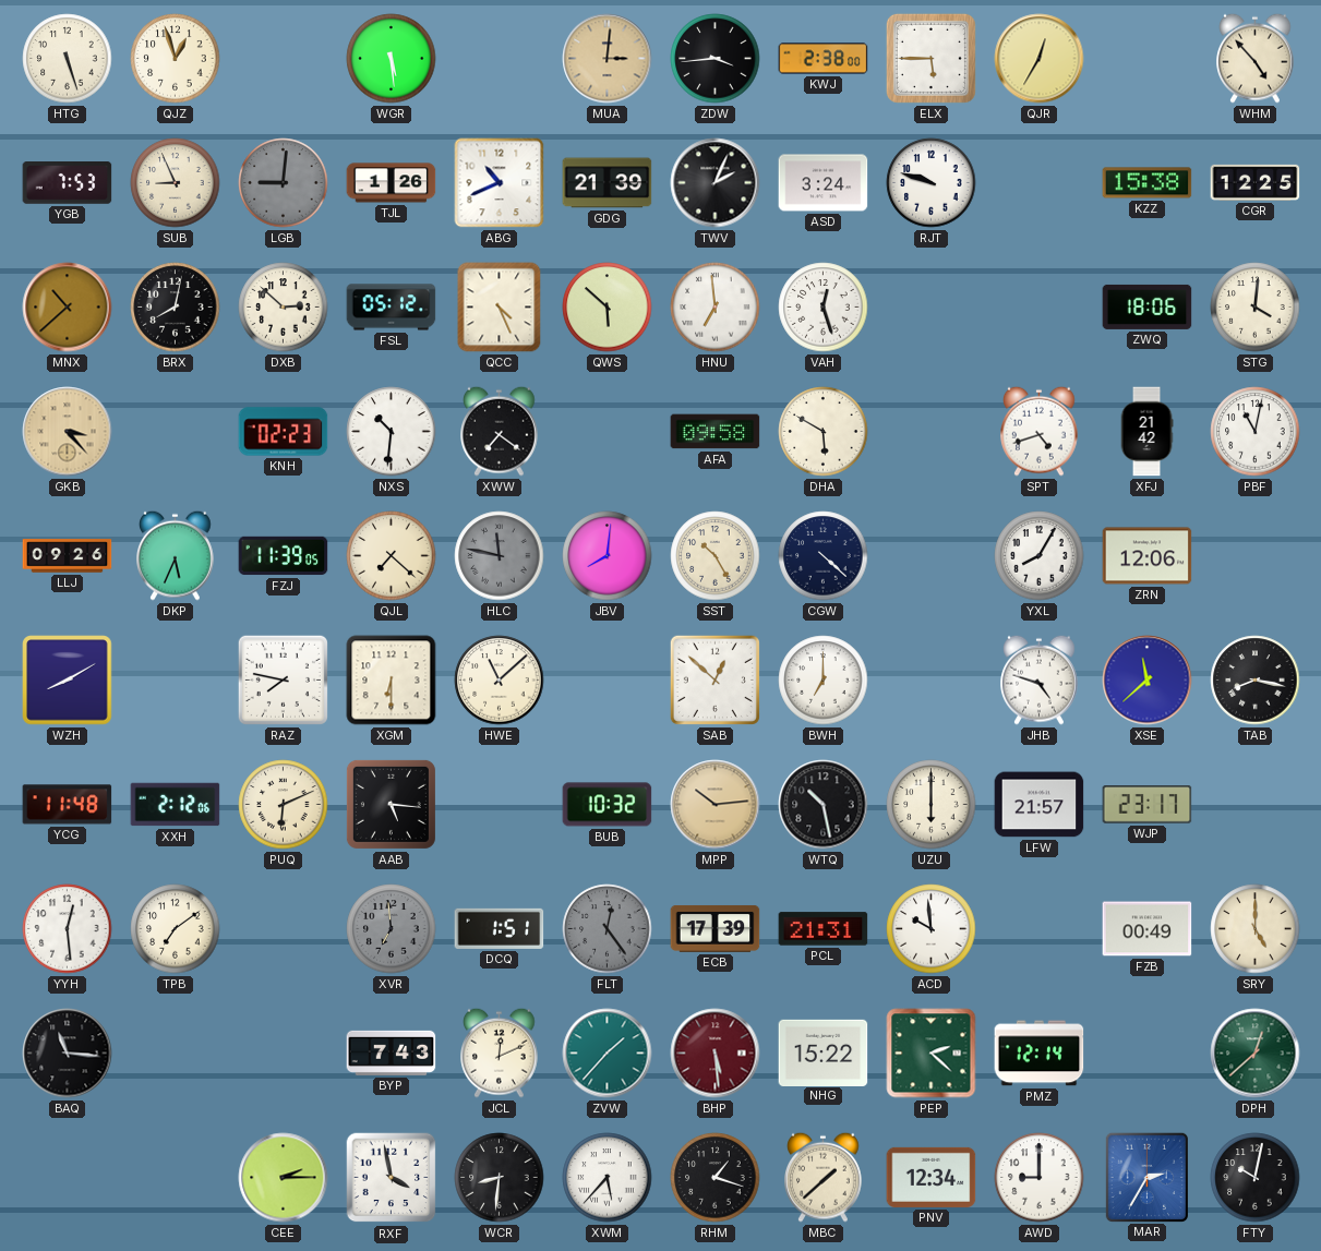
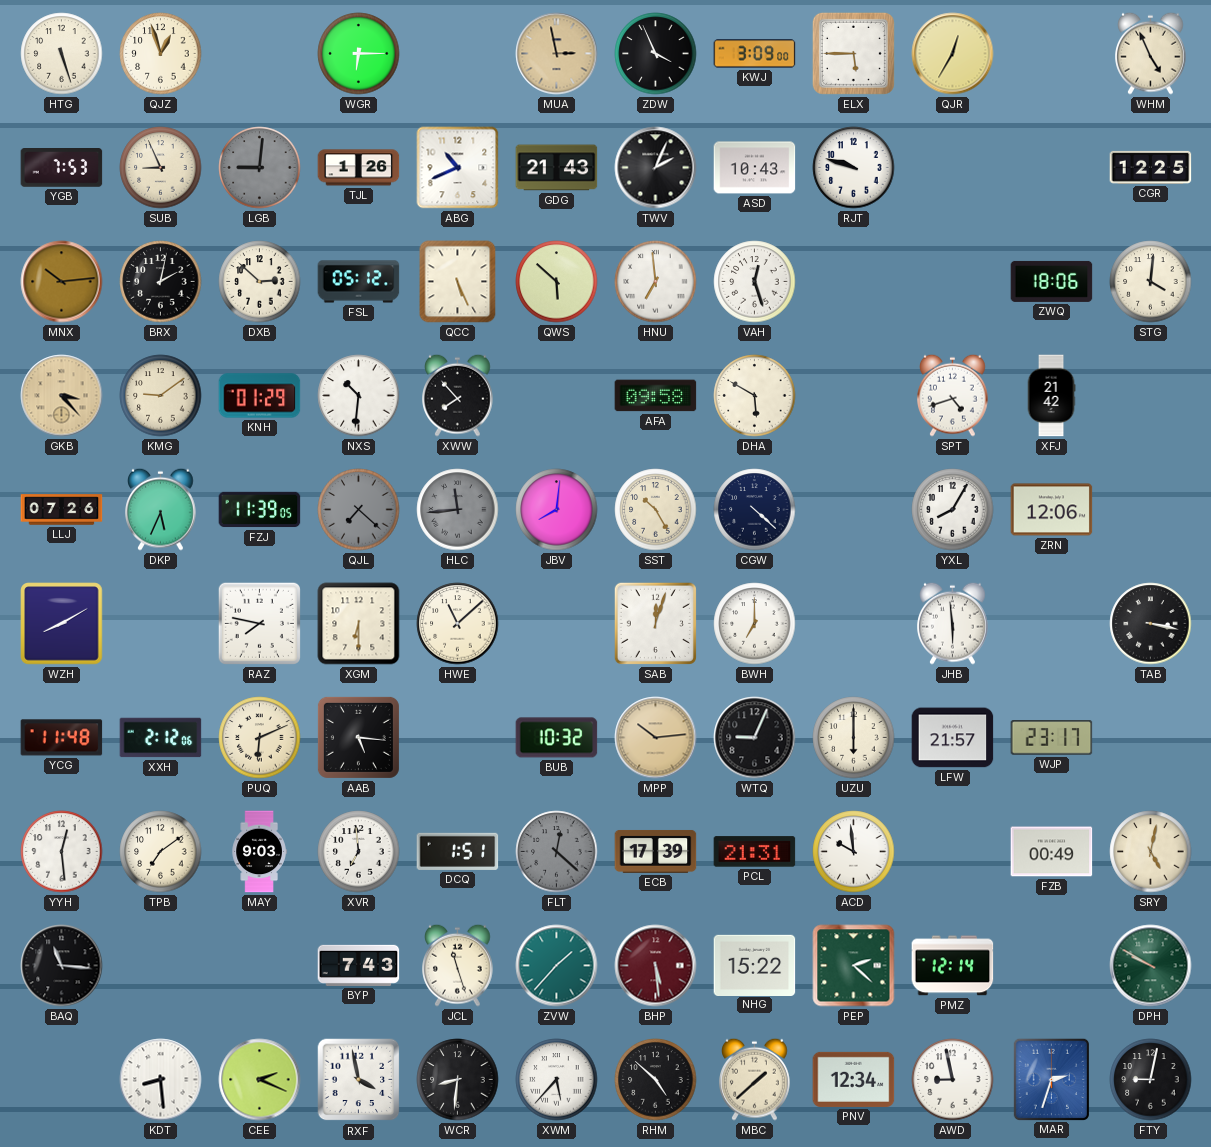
WGR: 5:29 -> 6:15 (359, 54)
MUA: 3:01 -> 2:58 (557, 54)
ZDW: 3:44 -> 3:56 (656, 54)
KWJ: 2:38 -> 3:09 (755, 54)
WHM: 4:53 -> 4:56 (1151, 53)
GDG: 21:39 -> 21:43 (557, 168)
ASD: 3:24 -> 10:43 (755, 168)
KZZ: 15:38 -> none (1148, 183)
MNX: 10:38 -> 10:14 (62, 282)
BRX: 8:02 -> 2:02 (161, 282)
QCC: 4:26 -> 5:26 (458, 282)
KMG: none -> 9:09 (161, 396)
KNH: 02:23 -> 01:29 (260, 396)
XWW: 7:21 -> 7:53 (458, 395)
PBF: 11:02 -> none (1256, 432)
LLJ: 09:26 -> 07:26 (62, 510)
QJL dial: cream -> grey (359, 510)
HLC: 11:47 -> 11:44 (458, 510)
SAB: 12:52 -> 12:03 (655, 623)
JHB: 4:48 -> 5:59 (953, 623)
XSE: 11:38 -> none (1148, 681)
TAB: 8:17 -> 3:17 (1151, 624)
WTQ: 10:28 -> 9:04 (755, 738)
MAY: none -> 9:03 (259, 852)
XVR dial: grey -> white (359, 852)
FLT: 12:24 -> 12:22 (557, 852)
SRY: 5:00 -> 5:02 (1151, 852)
JCL: 12:11 -> 11:27 (458, 965)
DPH: 12:38 -> 9:50 (1151, 966)
KDT: none -> 8:29 (161, 1080)
CEE: 2:15 -> 2:19 (260, 1080)
RHM: 1:18 -> 4:52 (656, 1080)
AWD: 9:00 -> 8:58 (953, 1080)
MAR: 2:35 -> 2:33 (1051, 1079)
FTY: 10:02 -> 9:02 (1151, 1080)
